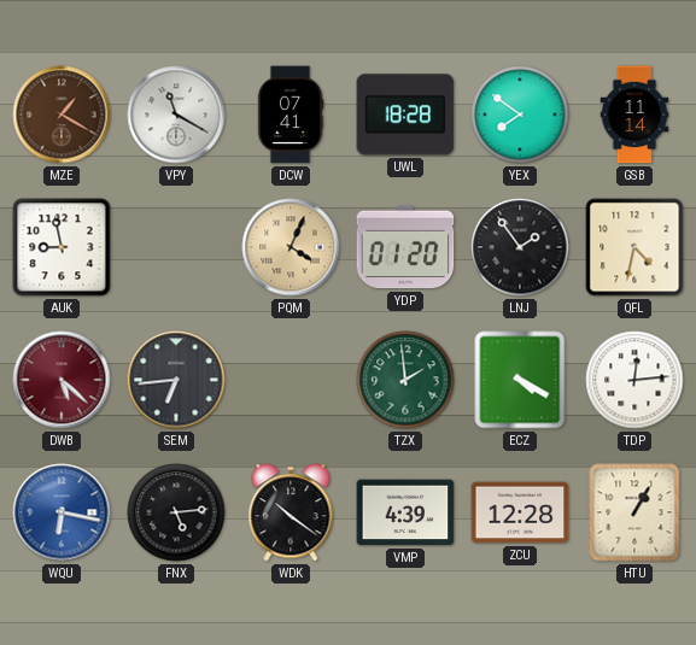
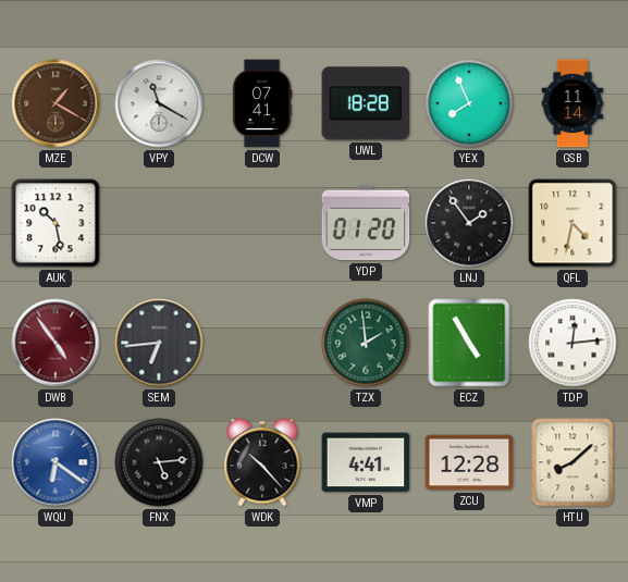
YEX: 7:51 -> 7:56 (469, 103)
AUK: 8:58 -> 10:28 (56, 223)
PQM: 4:04 -> none (291, 247)
DWB: 5:22 -> 4:54 (56, 343)
ECZ: 4:20 -> 4:55 (469, 343)
WQU: 6:17 -> 6:21 (56, 462)
WDK: 10:21 -> 10:23 (262, 462)
VMP: 4:39 -> 4:41 (366, 462)
HTU: 1:05 -> 8:08 (572, 462)
